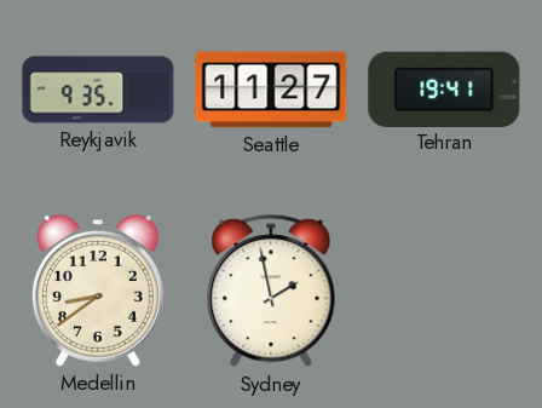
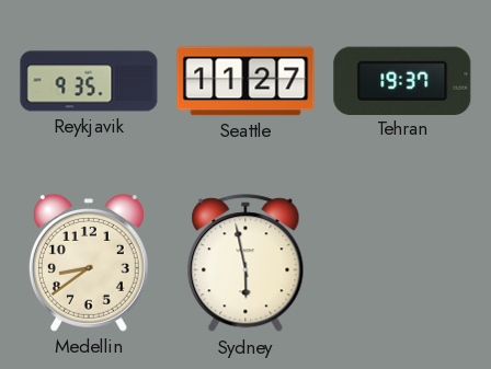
Tehran: 19:41 -> 19:37 (402, 80)
Sydney: 1:58 -> 5:58 (245, 264)
